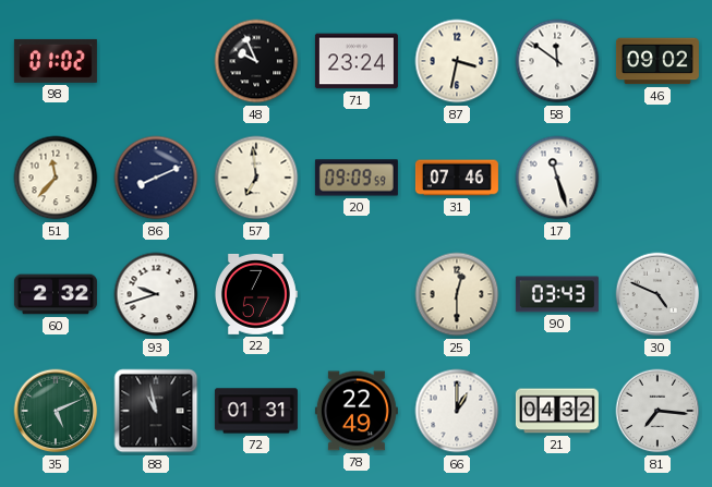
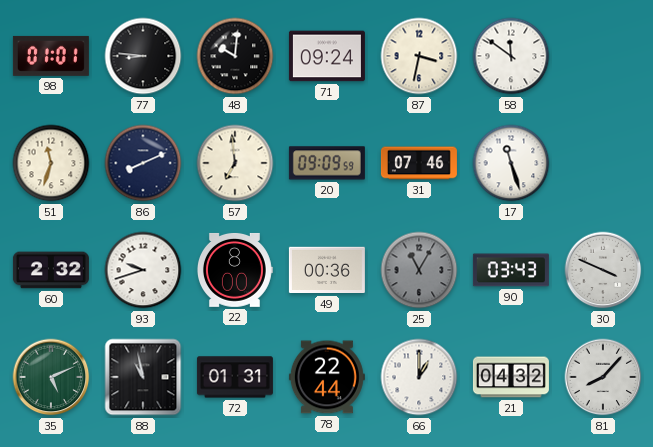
98: 01:02 -> 01:01 (51, 56)
77: none -> 8:46 (143, 56)
48: 9:56 -> 10:01 (235, 56)
71: 23:24 -> 09:24 (327, 56)
46: 09:02 -> none (657, 61)
51: 11:37 -> 11:33 (51, 163)
22: 7:57 -> 8:00 (234, 270)
49: none -> 00:36 (327, 270)
25: 12:30 -> 11:05 (419, 270)
25 dial: cream -> grey (419, 270)
30: 4:49 -> 3:49 (603, 270)
78: 22:49 -> 22:44 (327, 377)
81: 7:16 -> 8:07 (603, 377)
